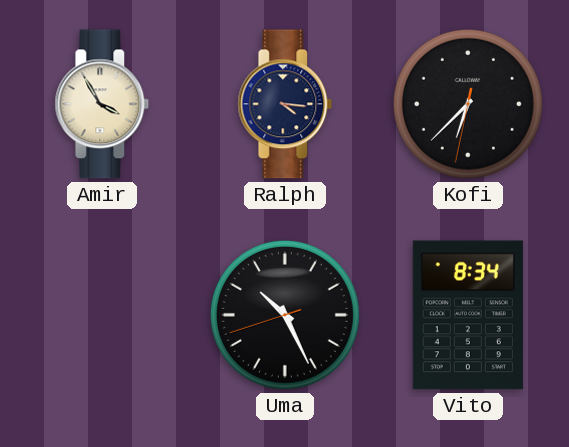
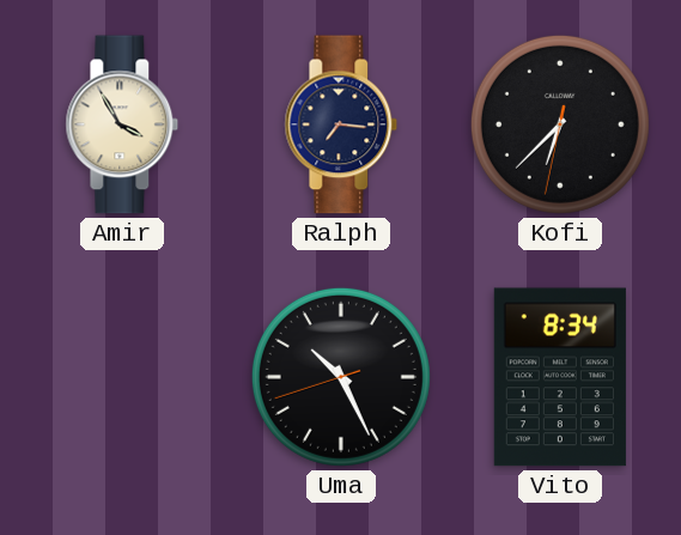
Ralph: 4:16 -> 7:16 (341, 124)
